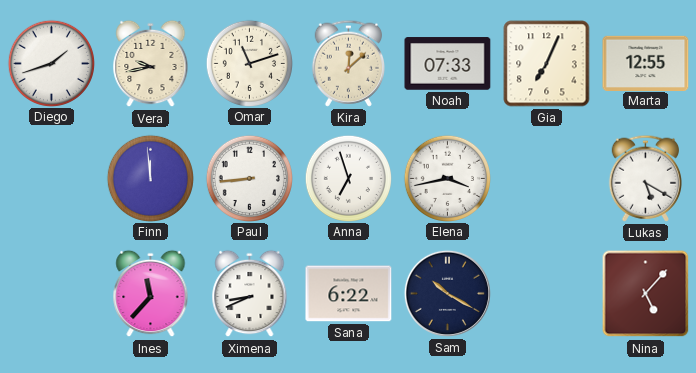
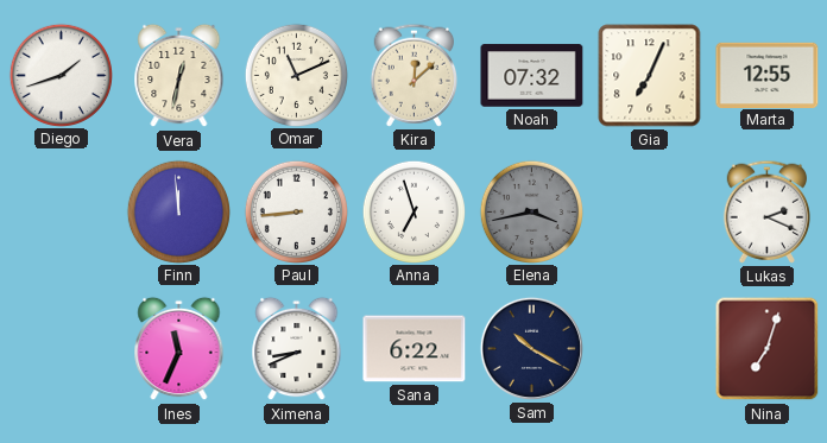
Vera: 9:43 -> 12:32 (179, 76)
Omar: 11:12 -> 11:11 (296, 75)
Noah: 07:33 -> 07:32 (532, 76)
Elena dial: white -> grey (531, 211)
Lukas: 5:20 -> 2:19 (766, 211)
Ines: 11:37 -> 11:34 (179, 349)
Nina: 5:07 -> 7:03 (768, 349)
